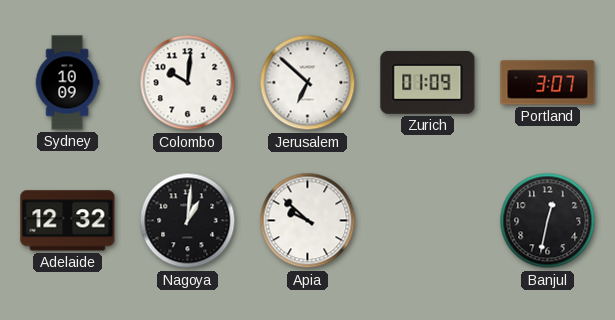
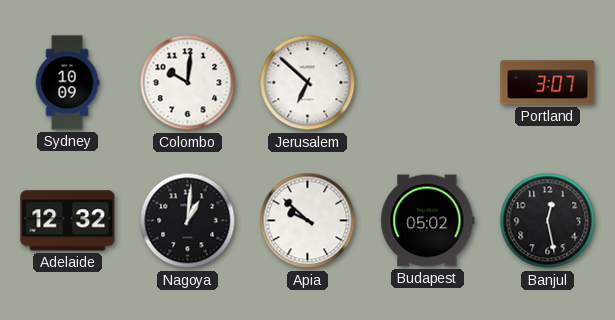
Zurich: 01:09 -> none (428, 82)
Budapest: none -> 05:02 (428, 221)
Banjul: 12:32 -> 12:28 (548, 221)
